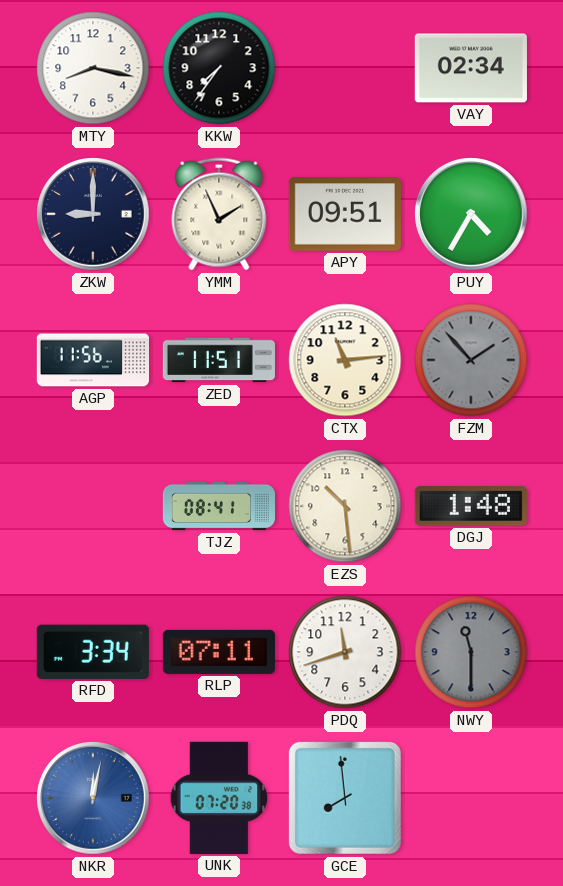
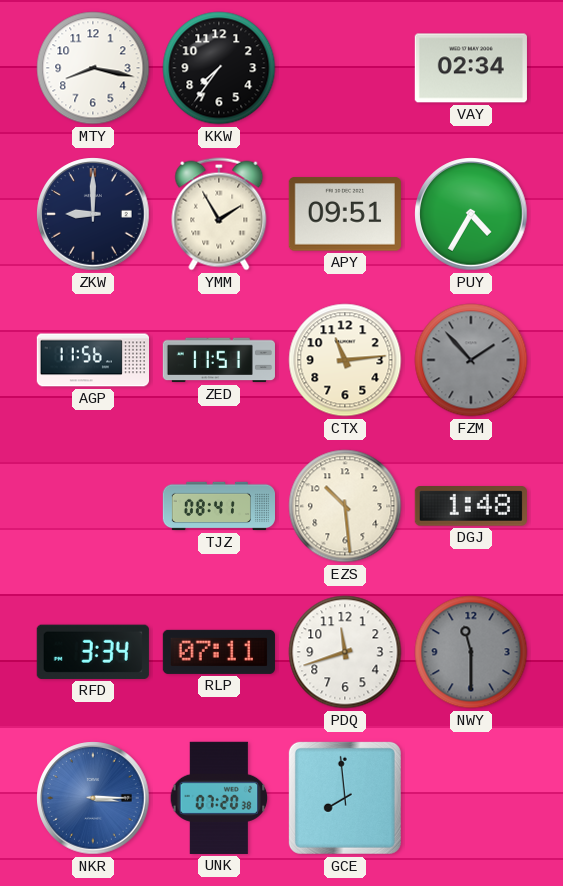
YMM: 1:56 -> 1:55 (219, 214)
NKR: 12:02 -> 3:15 (93, 798)
